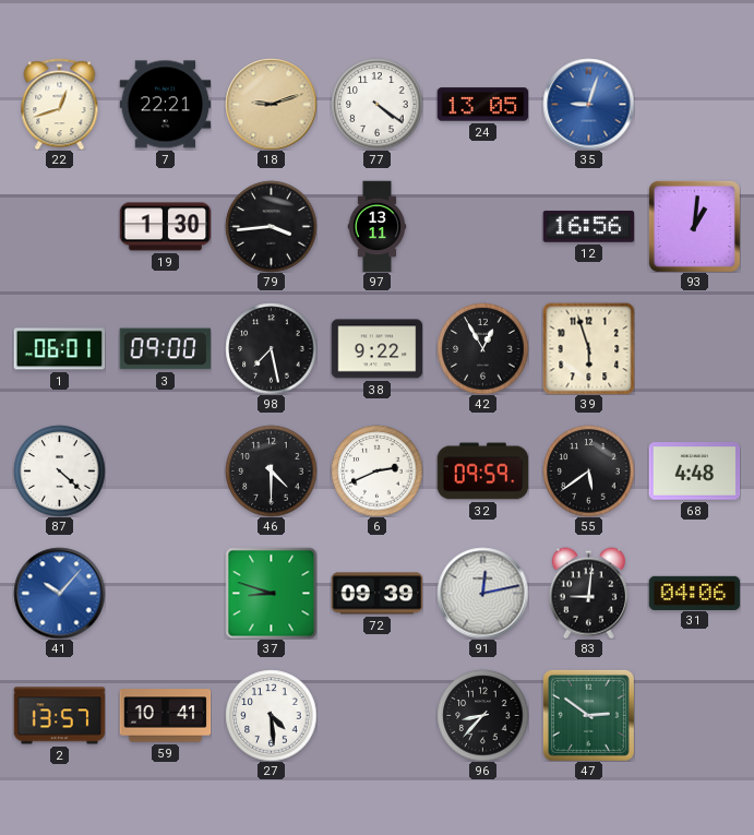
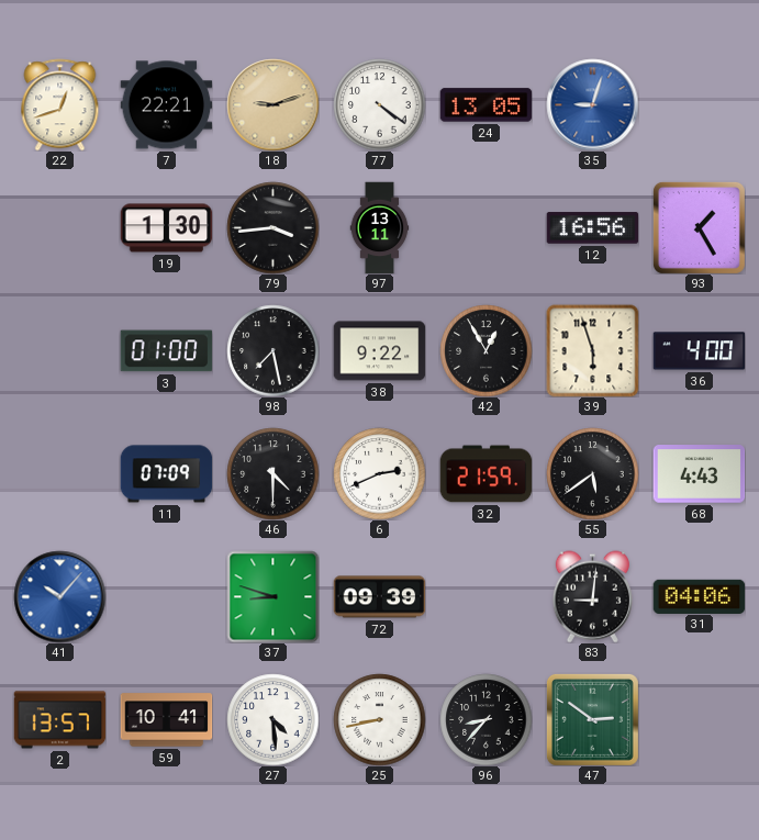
93: 1:01 -> 1:25 (699, 227)
1: 06:01 -> none (59, 349)
3: 09:00 -> 01:00 (166, 351)
36: none -> 4:00 (699, 351)
87: 4:22 -> none (59, 470)
11: none -> 07:09 (166, 474)
32: 09:59 -> 21:59 (485, 474)
68: 4:48 -> 4:43 (699, 474)
91: 12:13 -> none (482, 593)
25: none -> 8:43 (379, 719)
